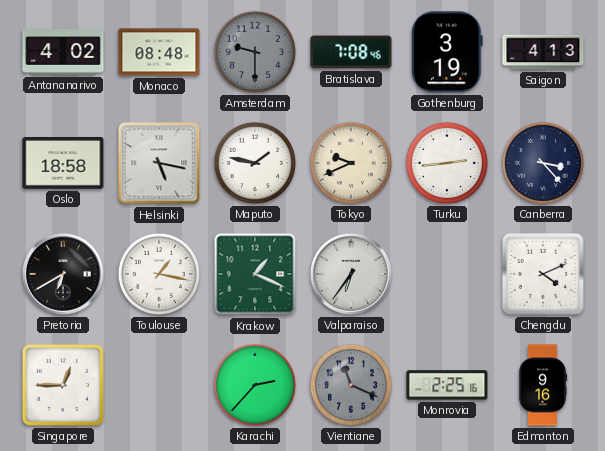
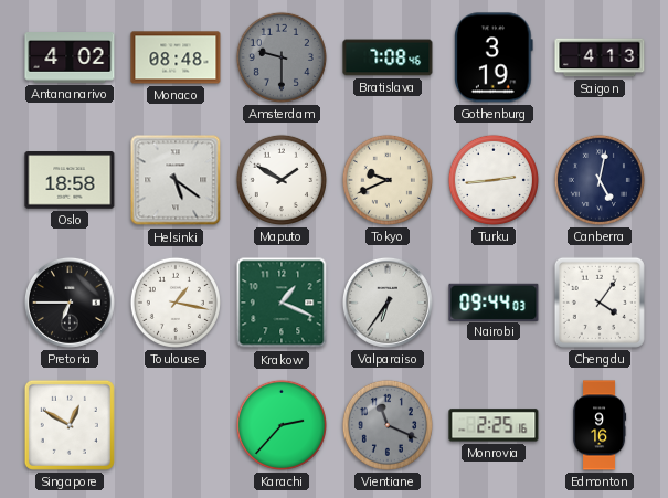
Helsinki: 5:17 -> 5:21 (176, 180)
Maputo: 1:47 -> 1:50 (282, 180)
Canberra: 3:23 -> 5:02 (600, 180)
Pretoria: 6:40 -> 6:45 (70, 303)
Nairobi: none -> 09:44 (494, 301)
Chengdu: 4:11 -> 4:06 (600, 303)
Singapore: 12:45 -> 12:50 (70, 425)
